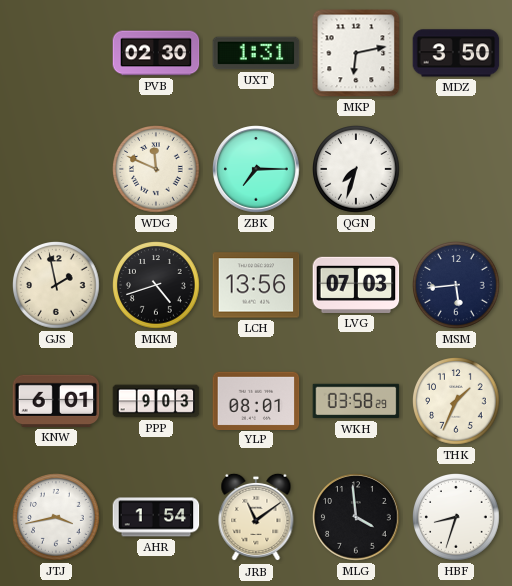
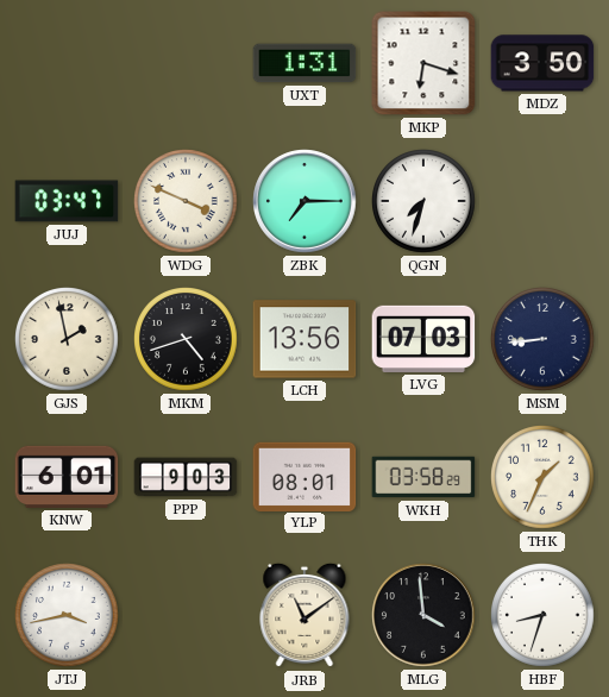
PVB: 02:30 -> none (156, 53)
MKP: 6:13 -> 6:18 (423, 63)
JUJ: none -> 03:47 (67, 201)
WDG: 11:49 -> 3:49 (187, 202)
MSM: 5:44 -> 8:44 (544, 340)
AHR: 1:54 -> none (156, 517)
